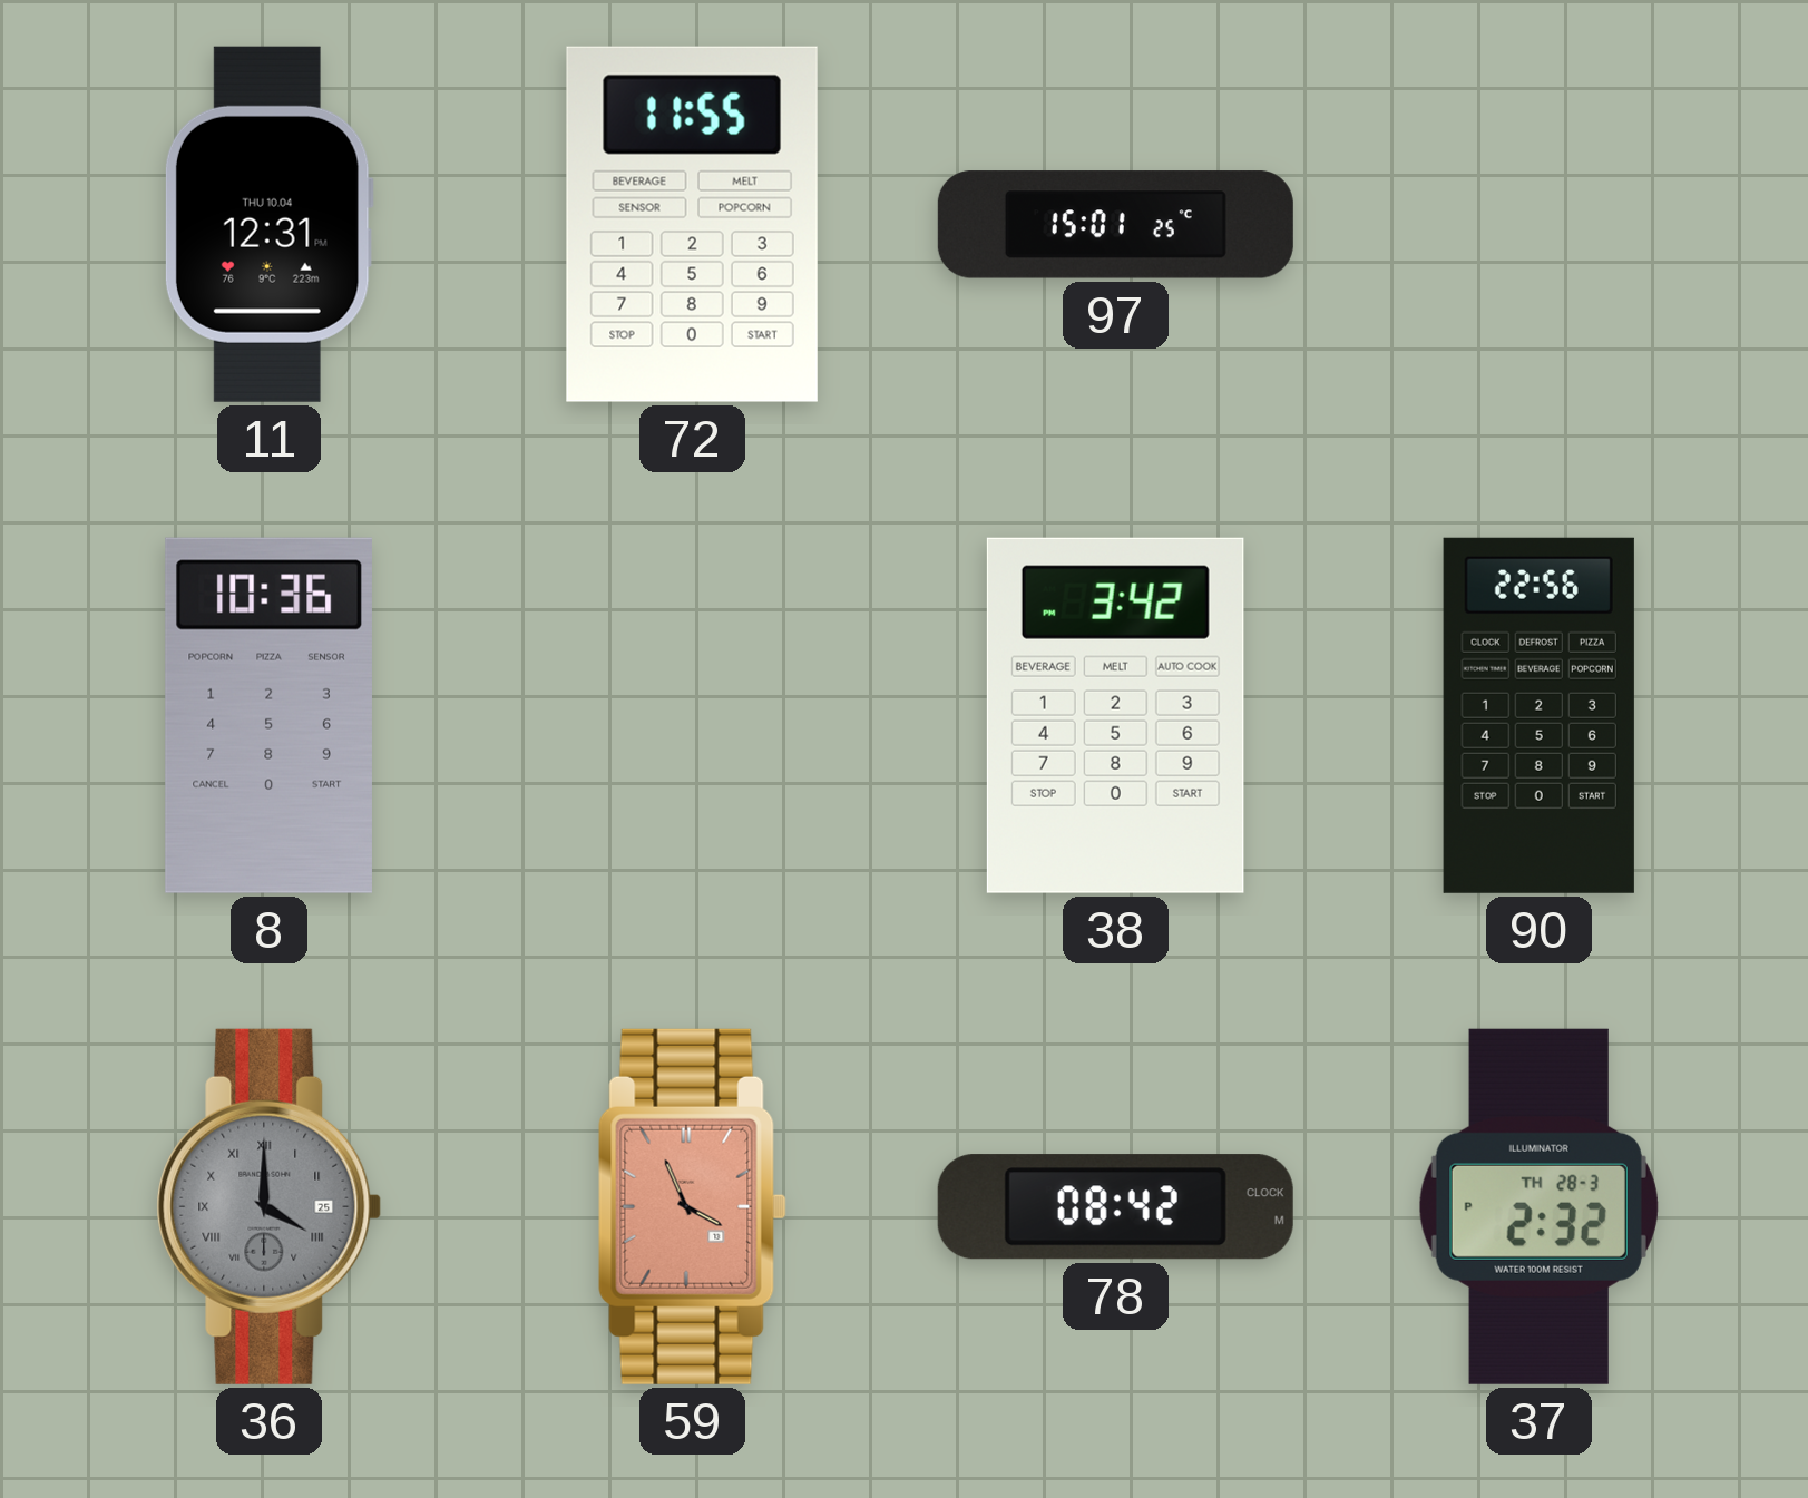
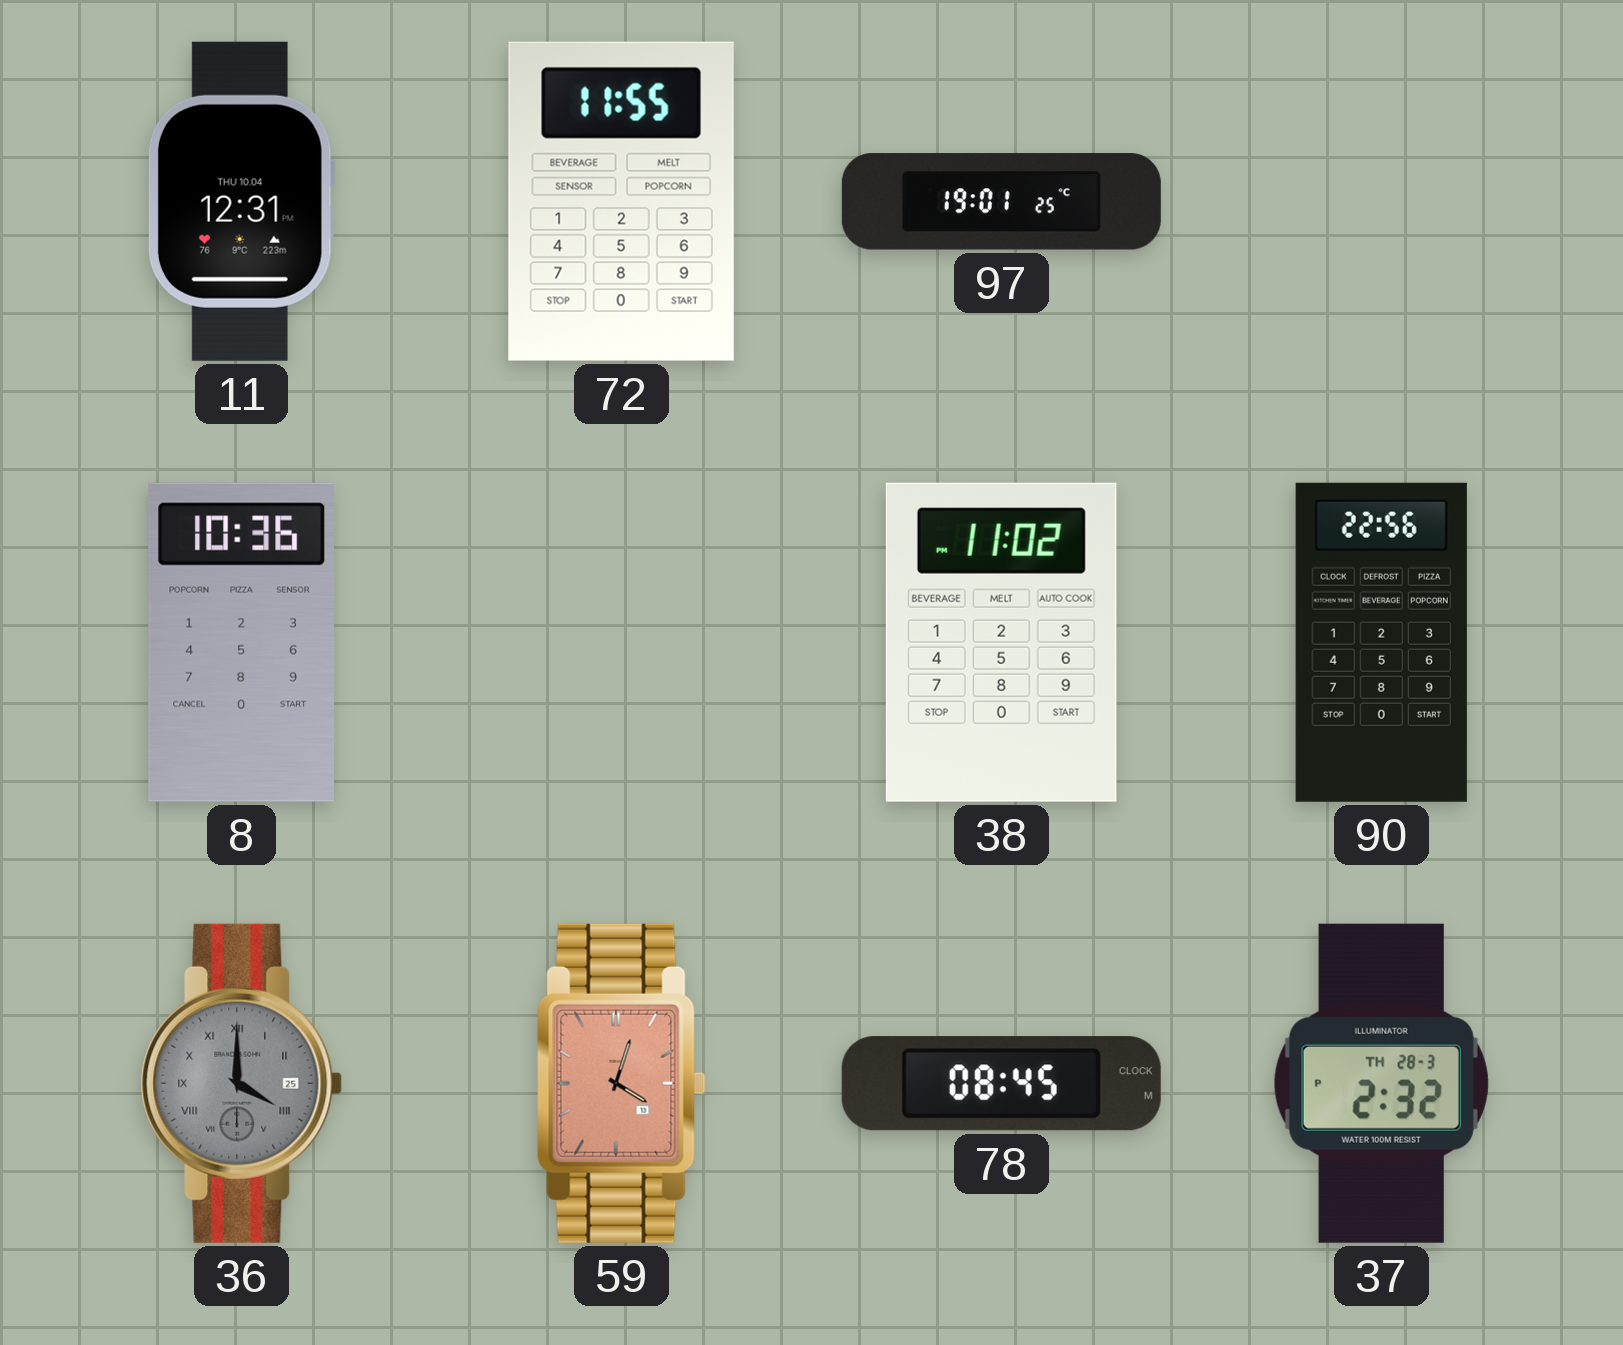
97: 15:01 -> 19:01 (1001, 202)
38: 3:42 -> 11:02 (1001, 642)
59: 3:56 -> 4:03 (621, 1083)
78: 08:42 -> 08:45 (1001, 1084)
